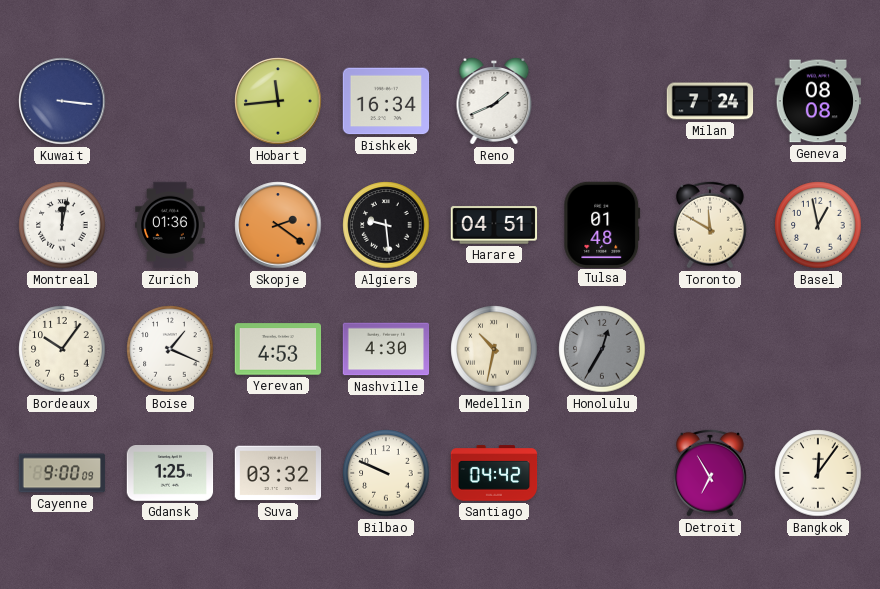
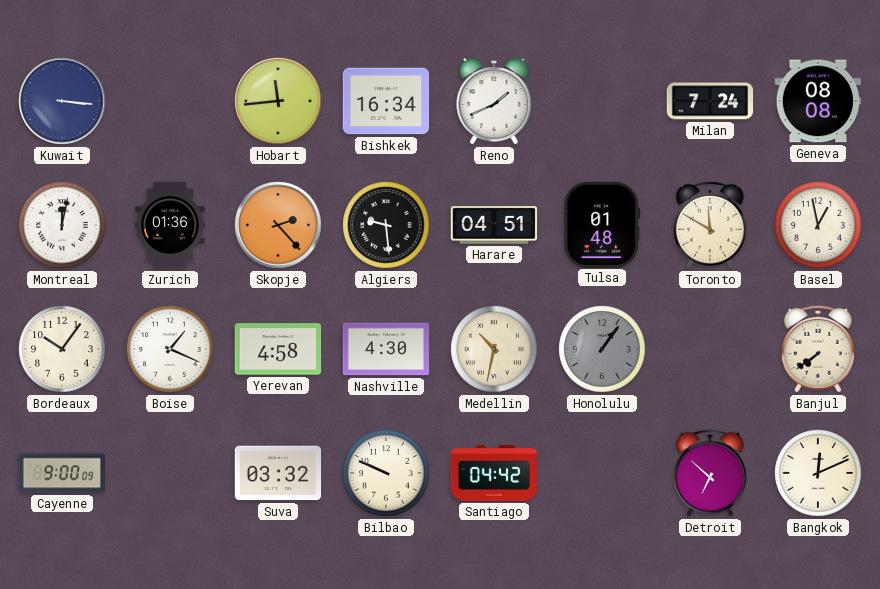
Skopje: 2:21 -> 2:23 (278, 225)
Yerevan: 4:53 -> 4:58 (278, 349)
Honolulu: 12:35 -> 1:06 (602, 349)
Banjul: none -> 7:39 (818, 349)
Gdansk: 1:25 -> none (170, 474)
Detroit: 6:55 -> 6:52 (710, 473)
Bangkok: 12:06 -> 12:11 (818, 473)
